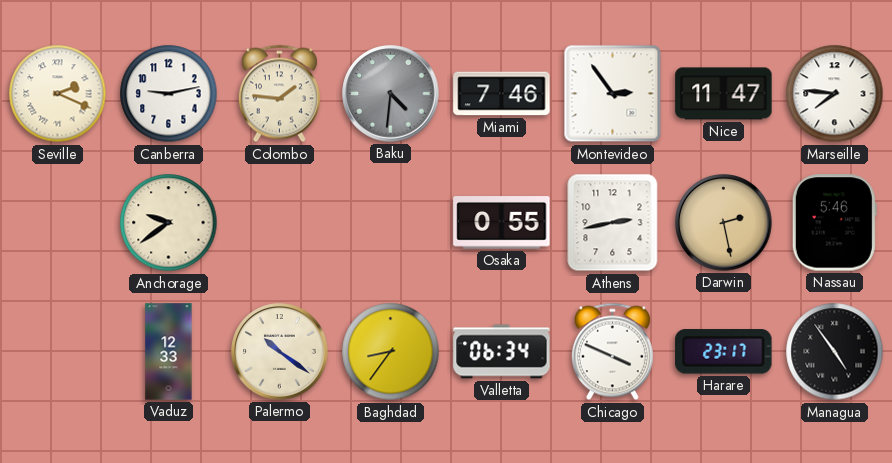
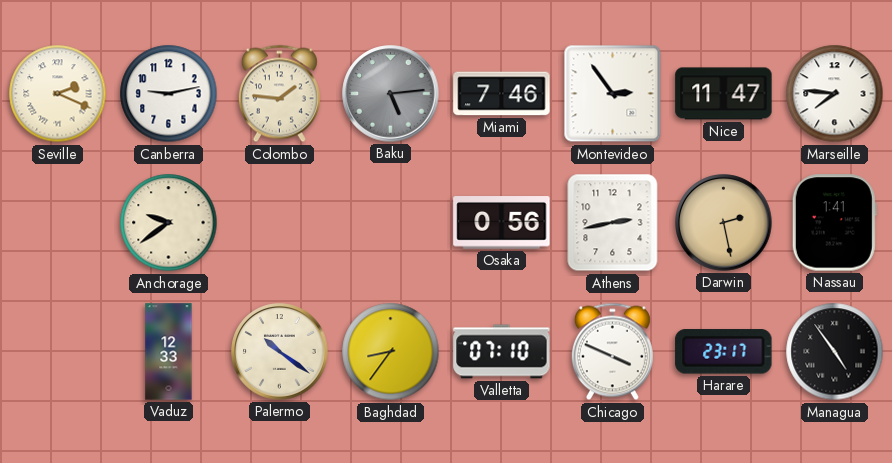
Baku: 4:31 -> 5:14 (391, 94)
Osaka: 0:55 -> 0:56 (502, 223)
Nassau: 5:46 -> 1:41 (834, 223)
Valletta: 06:34 -> 07:10 (502, 352)
